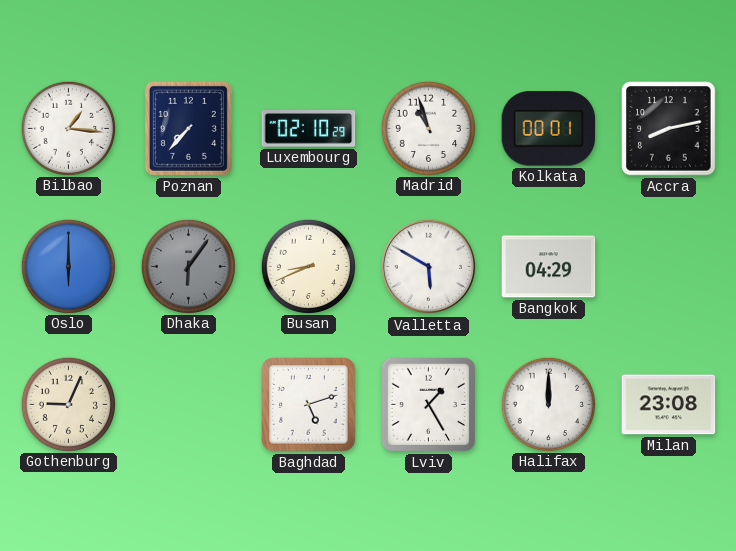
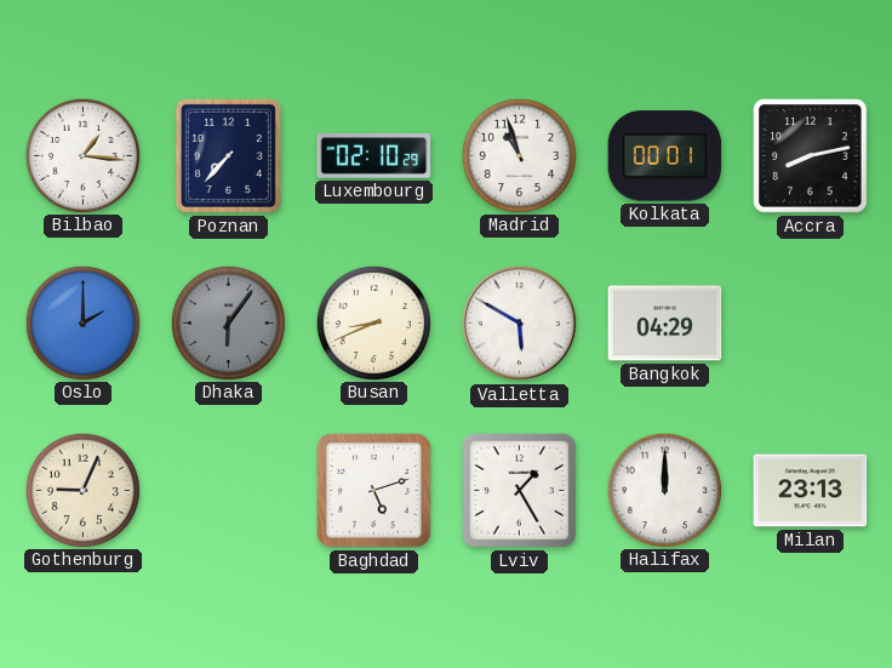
Oslo: 6:00 -> 2:00 (82, 322)
Milan: 23:08 -> 23:13 (811, 491)
